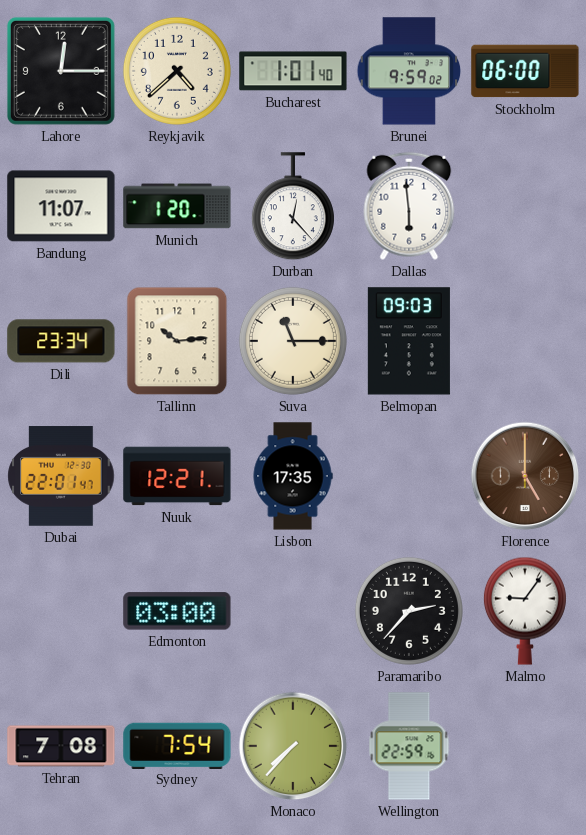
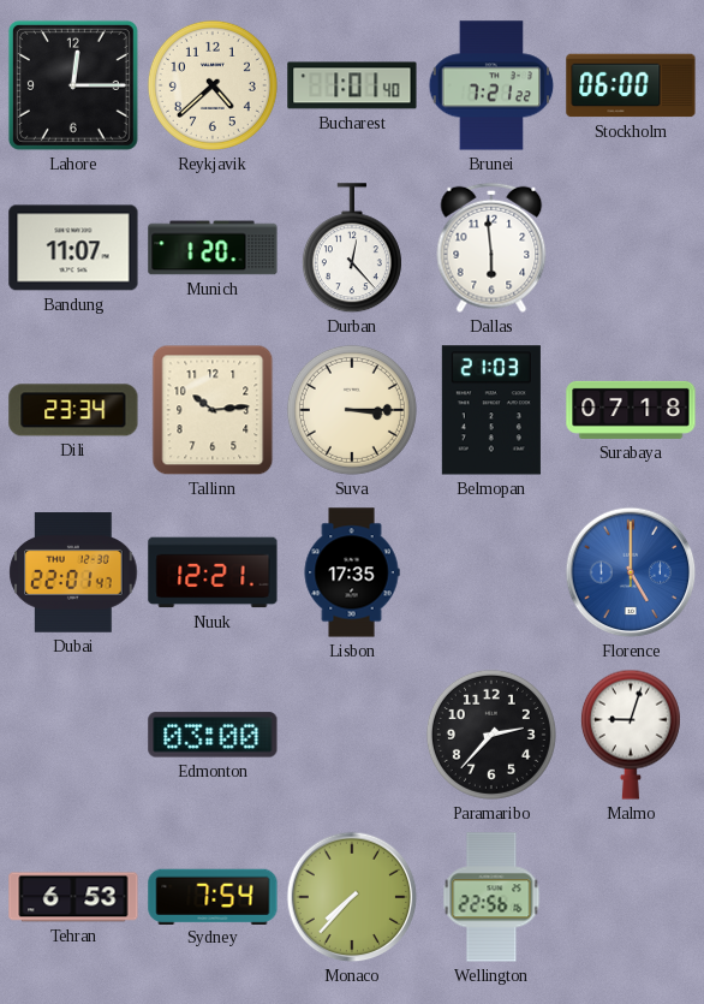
Brunei: 9:59 -> 7:21 (491, 85)
Suva: 11:15 -> 3:15 (352, 410)
Belmopan: 09:03 -> 21:03 (491, 410)
Surabaya: none -> 07:18 (631, 410)
Florence dial: brown -> blue (631, 572)
Malmo: 9:06 -> 9:03 (631, 735)
Tehran: 7:08 -> 6:53 (73, 897)
Wellington: 22:59 -> 22:56 (491, 897)
